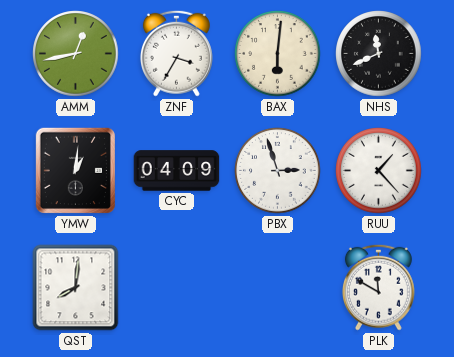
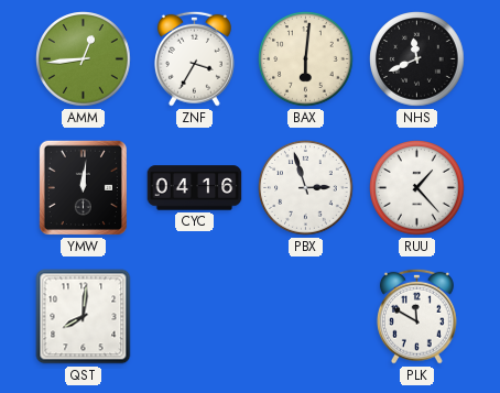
AMM: 12:43 -> 12:44 (84, 59)
YMW: 1:01 -> 12:01 (83, 187)
CYC: 04:09 -> 04:16 (195, 188)
